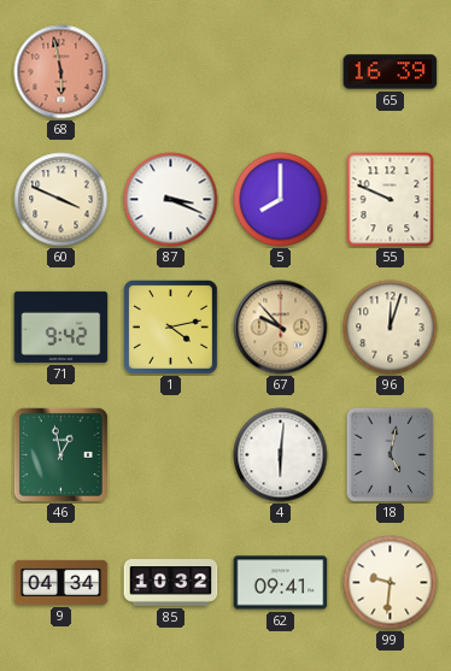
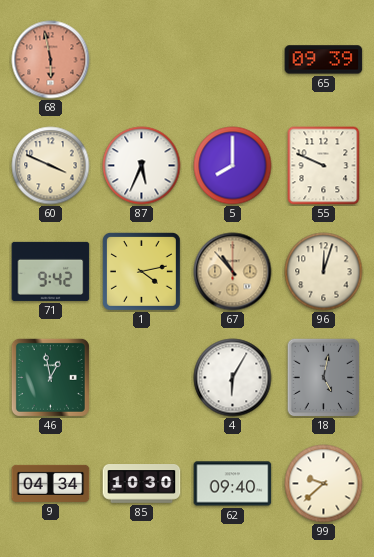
65: 16:39 -> 09:39 (324, 60)
87: 3:19 -> 5:34 (142, 166)
67: 9:53 -> 10:53 (233, 272)
4: 6:01 -> 6:05 (233, 378)
85: 10:32 -> 10:30 (142, 484)
62: 09:41 -> 09:40 (233, 484)
99: 9:31 -> 9:38 (324, 484)
